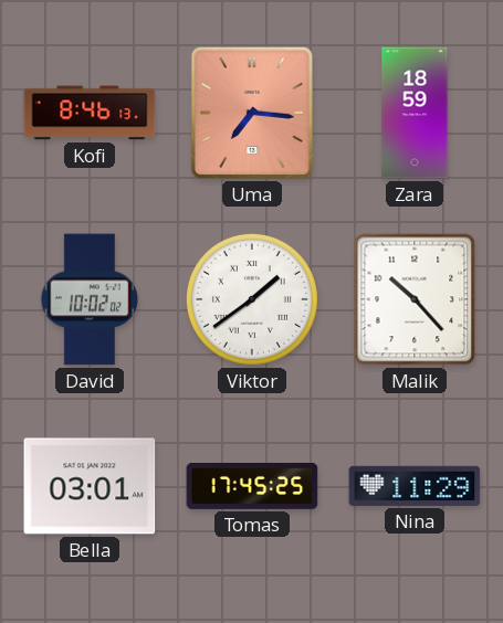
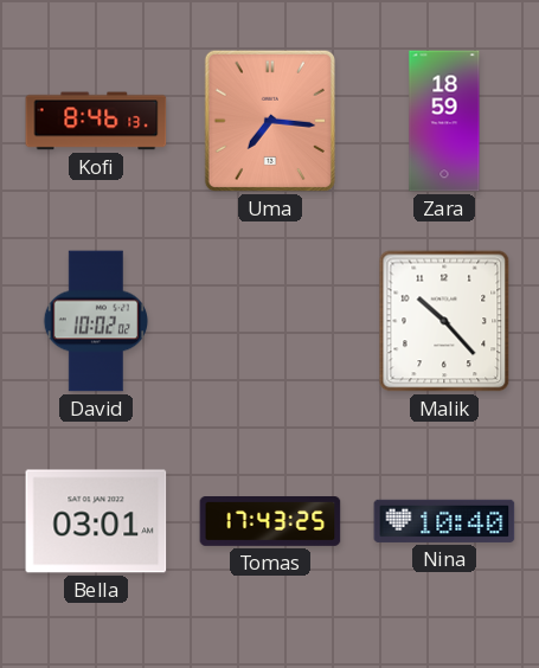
Viktor: 1:39 -> none (252, 299)
Tomas: 17:45 -> 17:43 (270, 522)
Nina: 11:29 -> 10:40 (444, 521)
